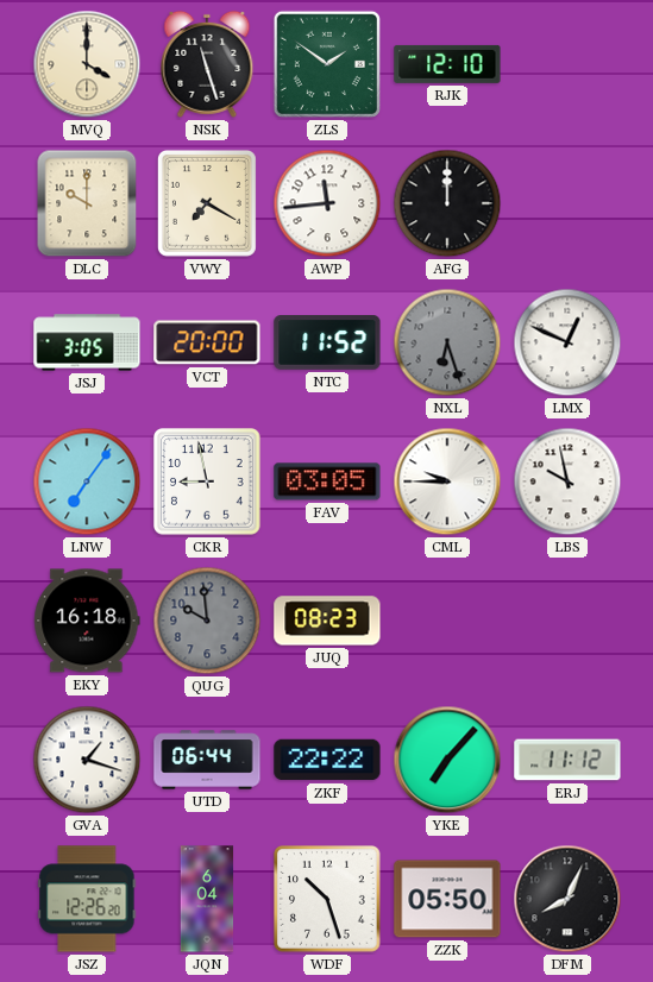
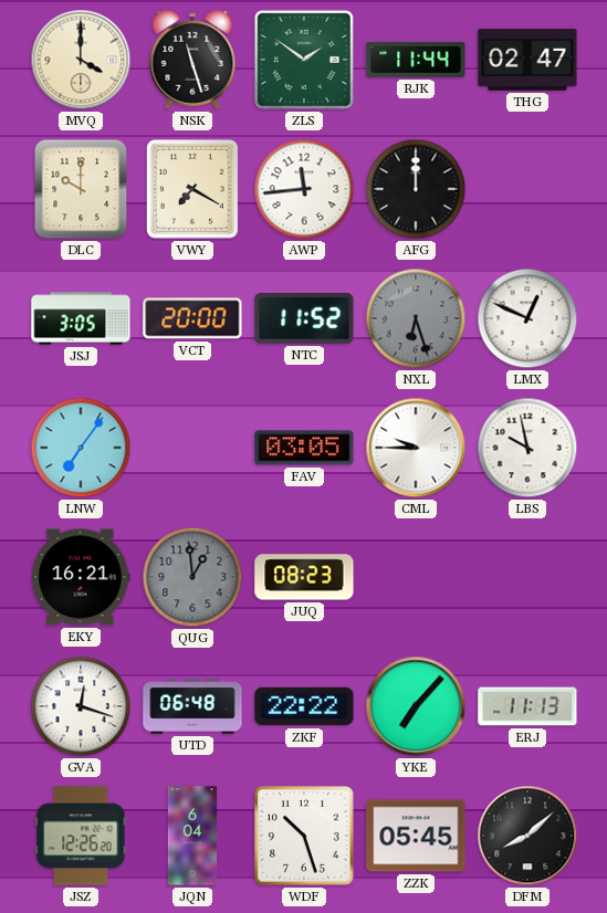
RJK: 12:10 -> 11:44 (416, 60)
THG: none -> 02:47 (527, 60)
CKR: 8:58 -> none (207, 481)
EKY: 16:18 -> 16:21 (81, 577)
QUG: 9:59 -> 12:59 (192, 577)
GVA: 1:18 -> 12:18 (81, 706)
UTD: 06:44 -> 06:48 (192, 706)
ERJ: 11:12 -> 11:13 (527, 706)
ZZK: 05:50 -> 05:45 (416, 836)
DFM: 8:04 -> 8:08 (527, 836)
